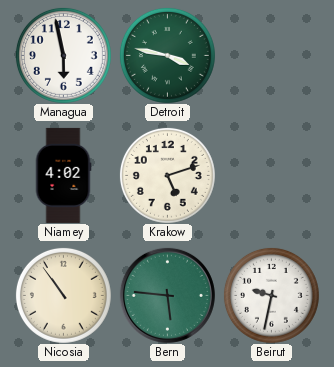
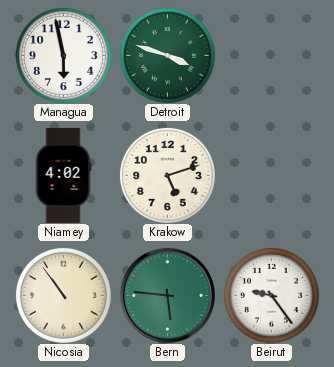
Detroit: 3:47 -> 3:48 (167, 55)
Beirut: 9:32 -> 9:24 (271, 295)
